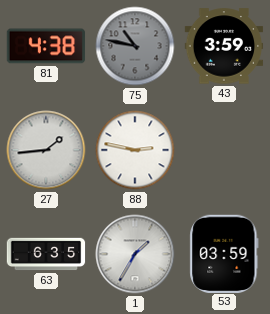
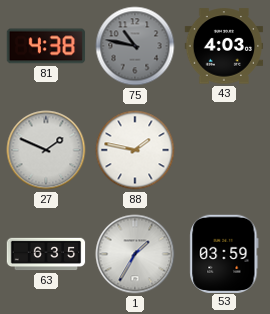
43: 3:59 -> 4:03 (224, 46)
27: 1:44 -> 1:49 (46, 150)
88: 2:47 -> 1:47 (135, 150)
